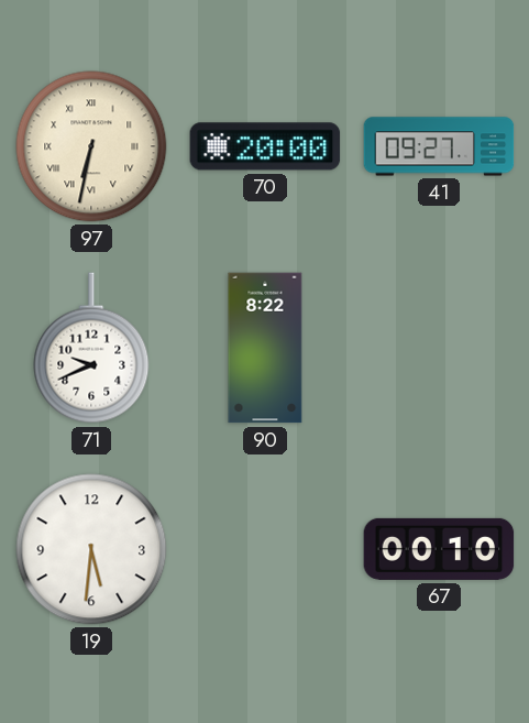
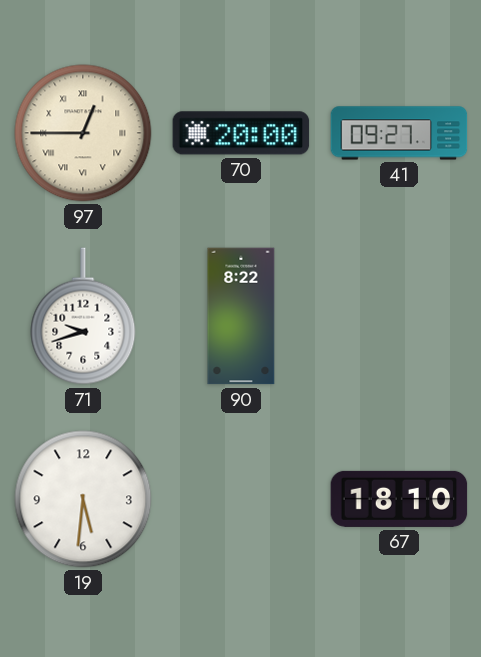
97: 6:32 -> 12:45 (83, 133)
71: 9:41 -> 9:42 (83, 316)
67: 00:10 -> 18:10 (399, 499)
